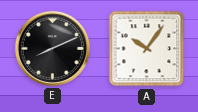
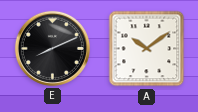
A: 10:06 -> 10:09 (147, 49)
